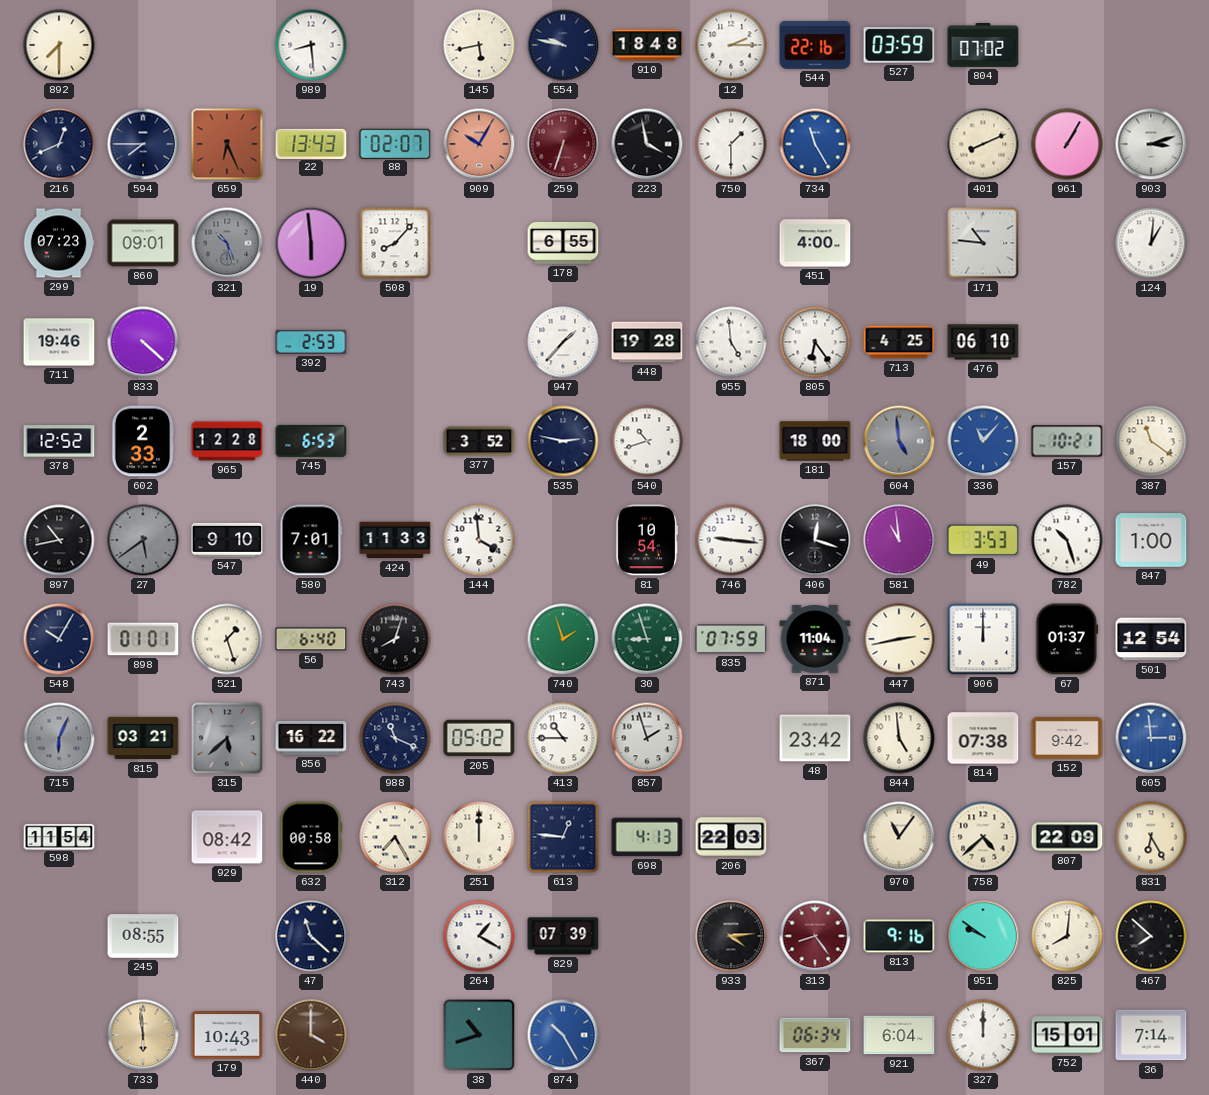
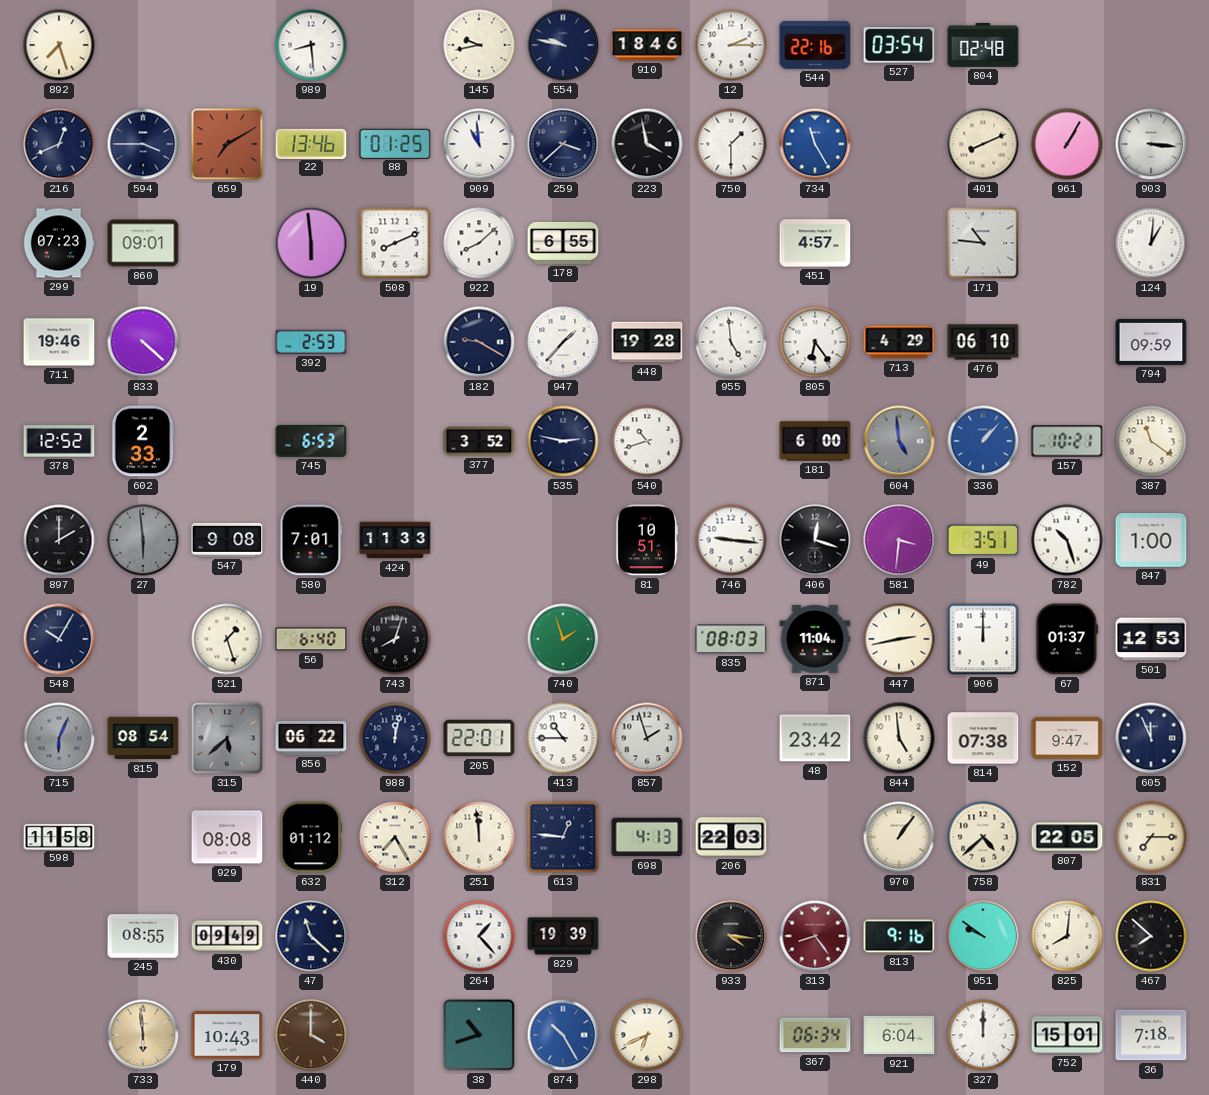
892: 7:30 -> 7:27 (59, 45)
145: 5:43 -> 9:43 (479, 45)
910: 18:48 -> 18:46 (647, 45)
527: 03:59 -> 03:54 (899, 45)
804: 07:02 -> 02:48 (983, 45)
594: 7:45 -> 3:45 (143, 144)
659: 6:26 -> 7:10 (227, 144)
22: 13:43 -> 13:46 (311, 143)
88: 02:07 -> 01:25 (395, 143)
909: 10:05 -> 10:59 (479, 144)
909 dial: salmon -> white (479, 144)
259: 6:33 -> 3:38 (563, 144)
259 dial: burgundy -> navy (563, 144)
903: 3:12 -> 3:16 (1151, 144)
321: 10:27 -> none (227, 243)
508: 8:07 -> 8:11 (395, 243)
922: none -> 8:08 (479, 243)
451: 4:00 -> 4:57 (815, 243)
182: none -> 9:20 (479, 342)
713: 4:25 -> 4:29 (899, 342)
794: none -> 09:59 (1151, 342)
965: 12:28 -> none (227, 441)
181: 18:00 -> 6:00 (815, 441)
336: 11:07 -> 1:07 (983, 441)
897: 10:43 -> 2:00 (59, 540)
27: 5:39 -> 5:59 (143, 540)
547: 9:10 -> 9:08 (227, 540)
144: 3:59 -> none (479, 540)
81: 10:54 -> 10:51 (647, 540)
581: 10:59 -> 3:31 (899, 540)
49: 3:53 -> 3:51 (983, 540)
898: 01:01 -> none (143, 639)
30: 8:57 -> none (647, 639)
835: 07:59 -> 08:03 (731, 639)
501: 12:54 -> 12:53 (1151, 639)
815: 03:21 -> 08:54 (143, 738)
856: 16:22 -> 06:22 (311, 738)
988: 11:19 -> 12:02 (395, 738)
205: 05:02 -> 22:01 (479, 738)
152: 9:42 -> 9:47 (1067, 738)
605: 2:59 -> 11:56 (1151, 738)
605 dial: blue -> navy (1151, 738)
598: 11:54 -> 11:58 (59, 836)
929: 08:42 -> 08:08 (227, 837)
632: 00:58 -> 01:12 (311, 837)
251: 12:00 -> 11:59 (479, 837)
970: 11:06 -> 1:06 (899, 837)
807: 22:09 -> 22:05 (1067, 837)
831: 6:25 -> 7:15 (1151, 837)
430: none -> 09:49 (227, 936)
264: 1:20 -> 1:23 (479, 936)
829: 07:39 -> 19:39 (563, 936)
933: 4:14 -> 4:16 (731, 936)
298: none -> 6:41 (647, 1035)
36: 7:14 -> 7:18 (1151, 1035)
